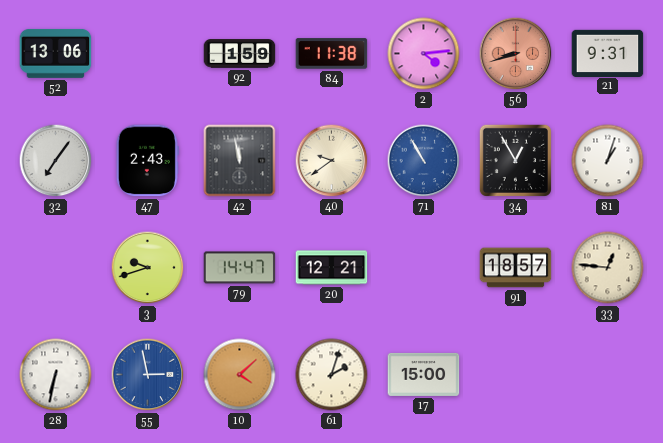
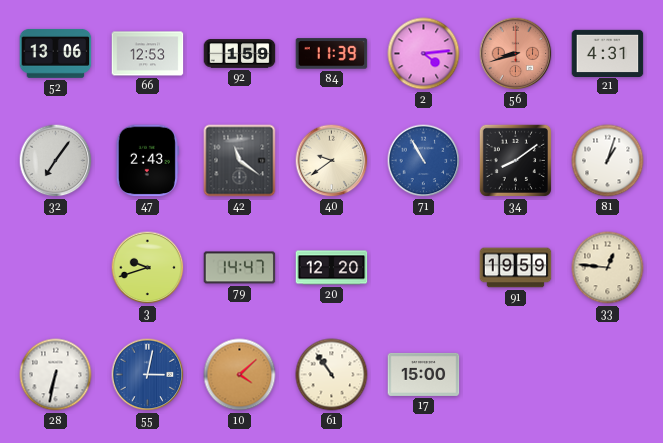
66: none -> 12:53 (148, 54)
84: 11:38 -> 11:39 (332, 54)
21: 9:31 -> 4:31 (608, 53)
42: 11:58 -> 11:21 (240, 161)
34: 12:55 -> 8:09 (515, 160)
20: 12:21 -> 12:20 (332, 268)
91: 18:57 -> 19:59 (516, 268)
55: 2:58 -> 3:02 (148, 375)
61: 2:03 -> 10:54 (332, 375)
